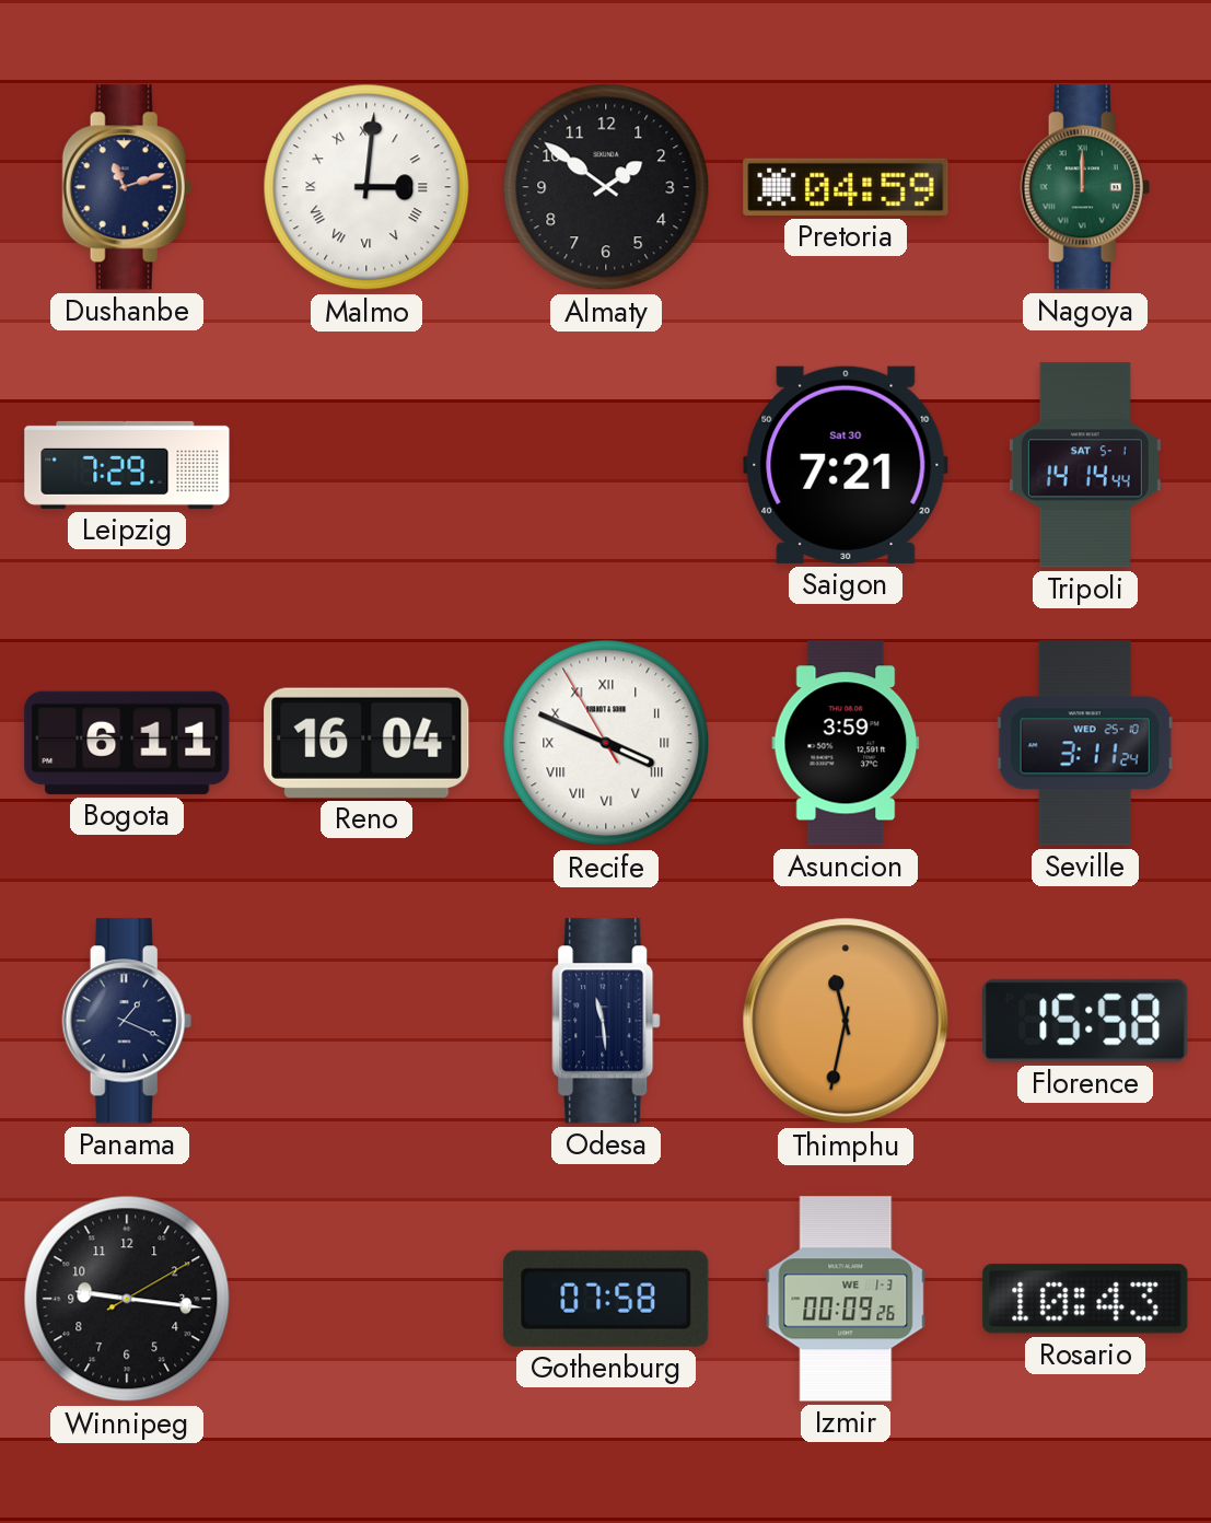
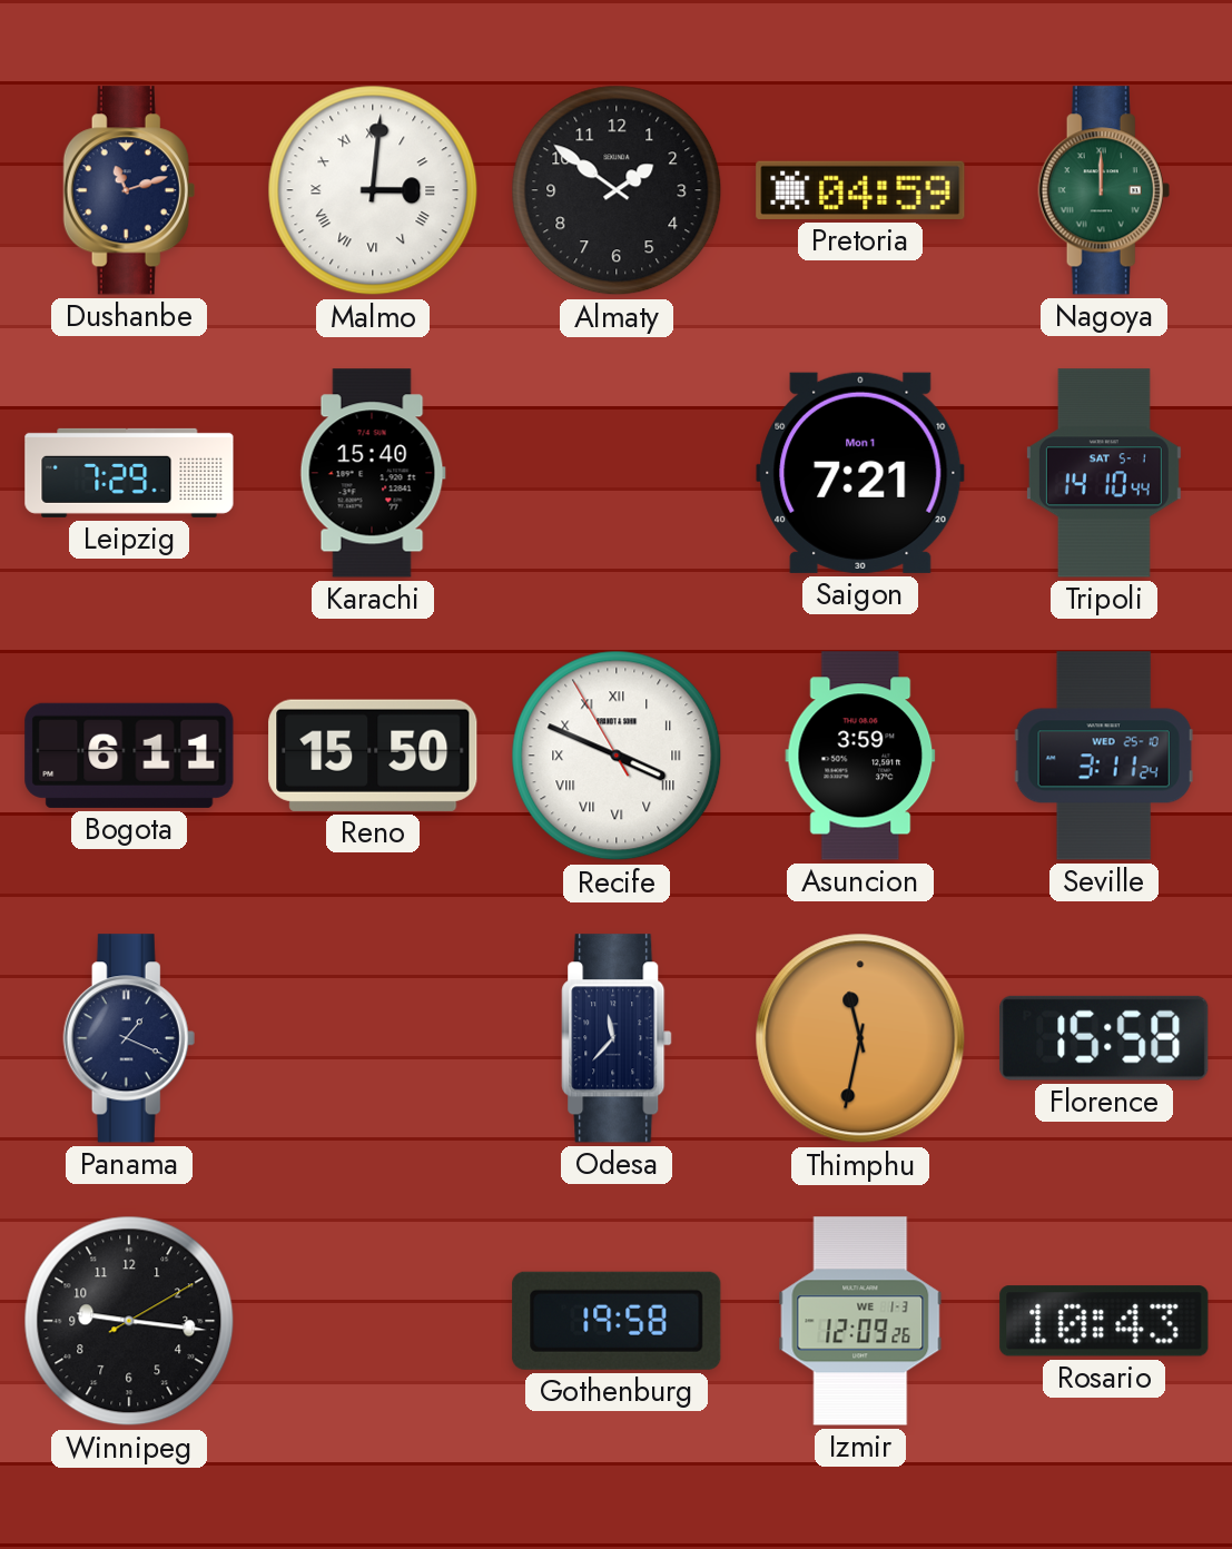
Karachi: none -> 15:40 (373, 473)
Saigon date: Sat 30 -> Mon 1 (860, 473)
Tripoli: 14:14 -> 14:10 (1104, 473)
Reno: 16:04 -> 15:50 (373, 756)
Odesa: 11:29 -> 11:37 (617, 1038)
Gothenburg: 07:58 -> 19:58 (617, 1321)
Izmir: 00:09 -> 12:09 (860, 1321)
